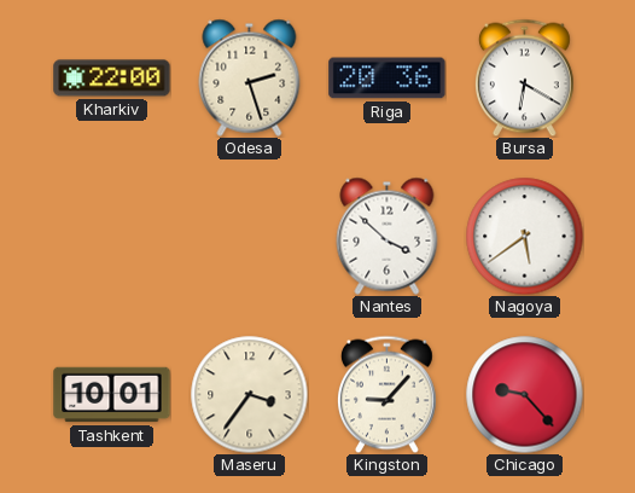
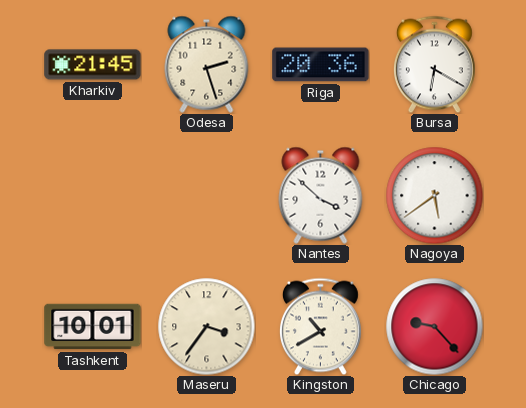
Kharkiv: 22:00 -> 21:45 (93, 65)
Kingston: 9:07 -> 10:40 (320, 326)
